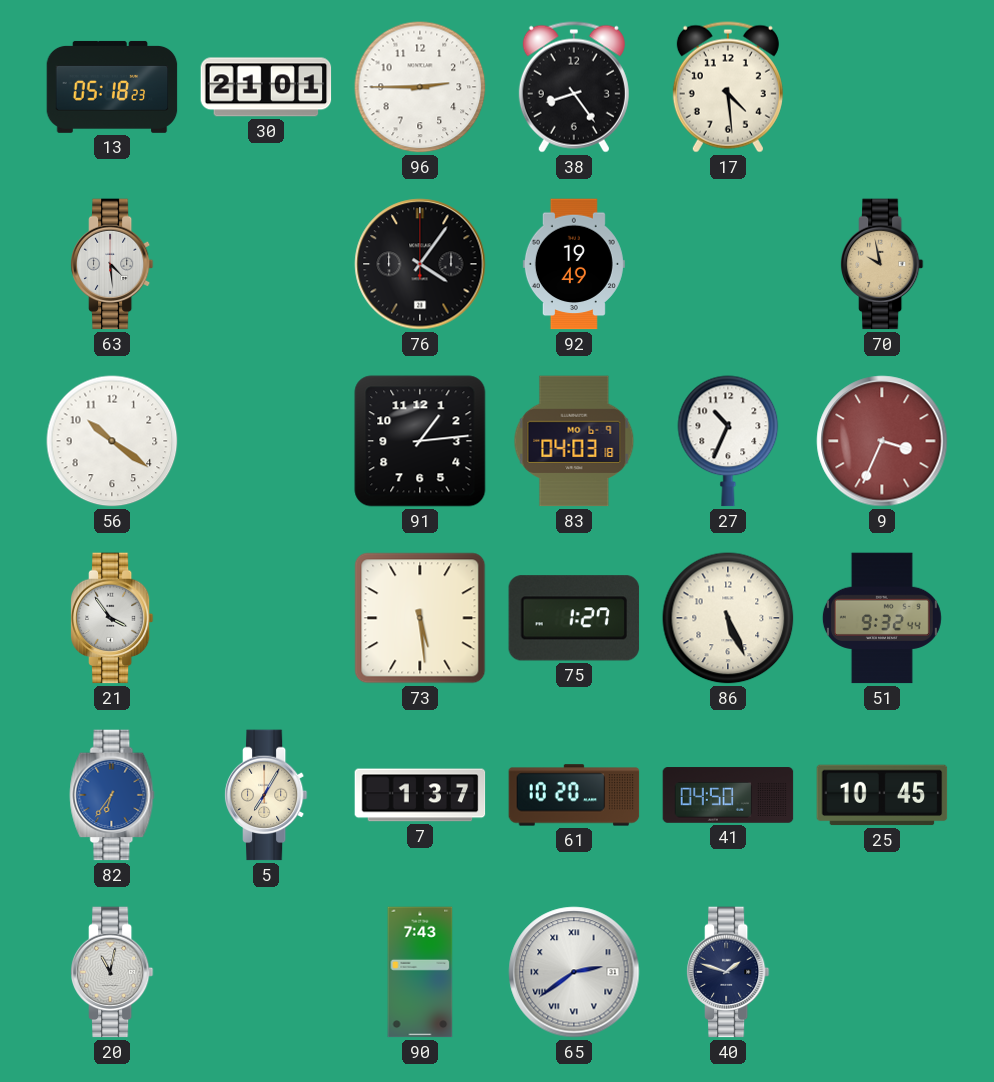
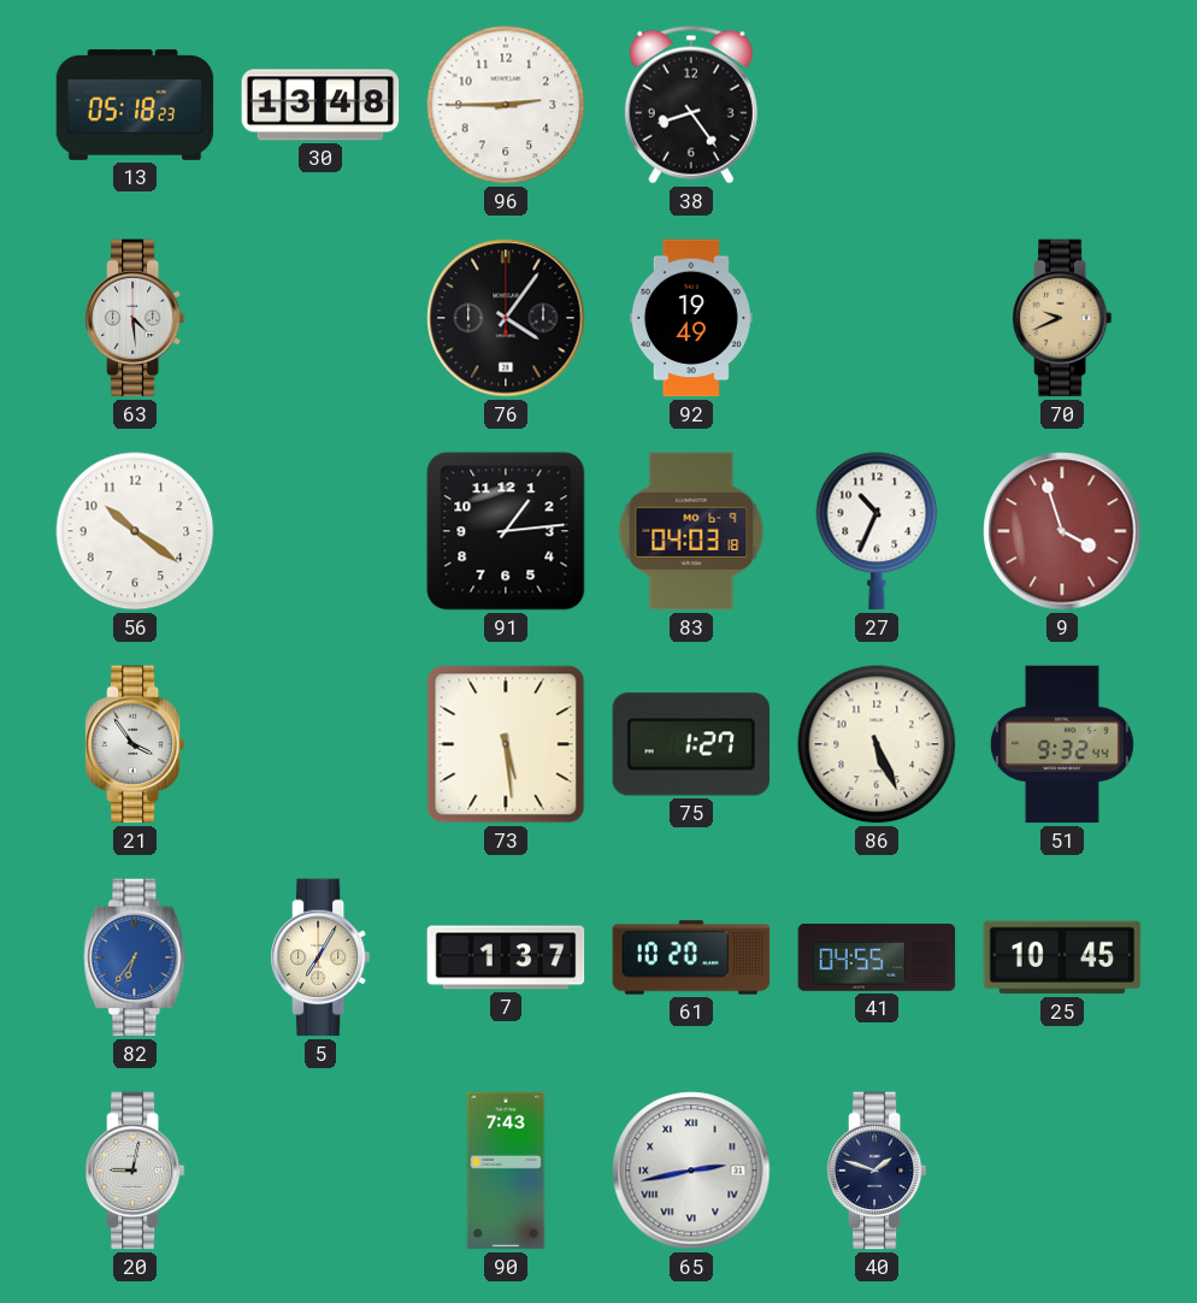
30: 21:01 -> 13:48 (320, 105)
17: 4:29 -> none (728, 87)
70: 9:58 -> 9:41 (1062, 318)
9: 3:34 -> 3:57 (1062, 531)
41: 04:50 -> 04:55 (877, 957)
20: 11:02 -> 9:02 (135, 1171)
65: 2:39 -> 2:43 (691, 1171)
